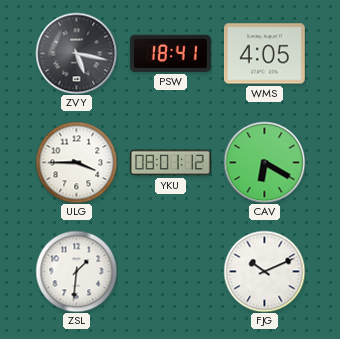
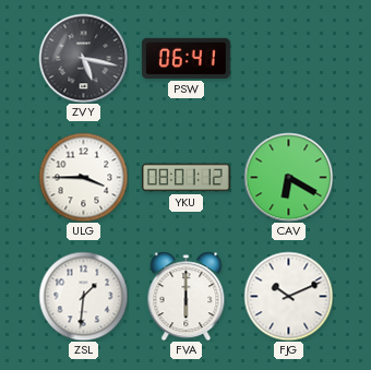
PSW: 18:41 -> 06:41 (185, 58)
WMS: 4:05 -> none (264, 54)
FVA: none -> 6:00 (187, 296)
